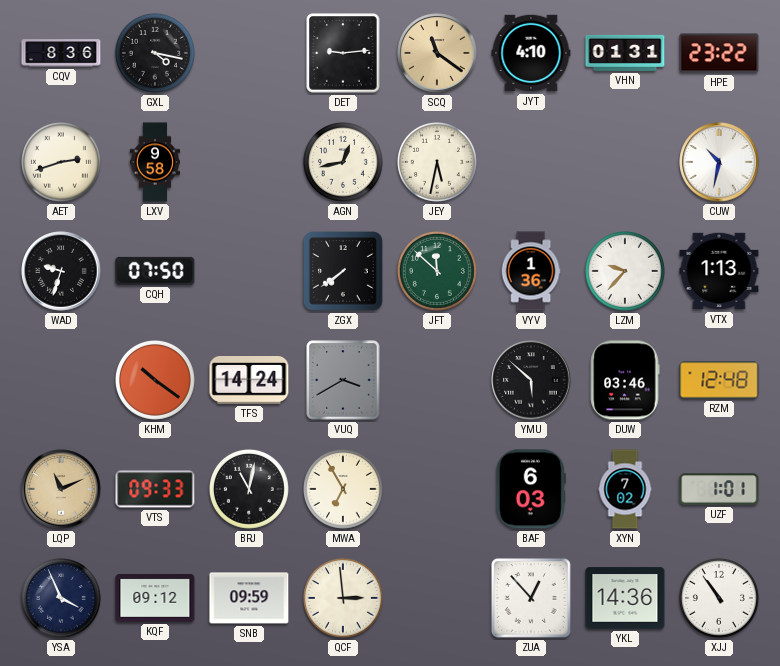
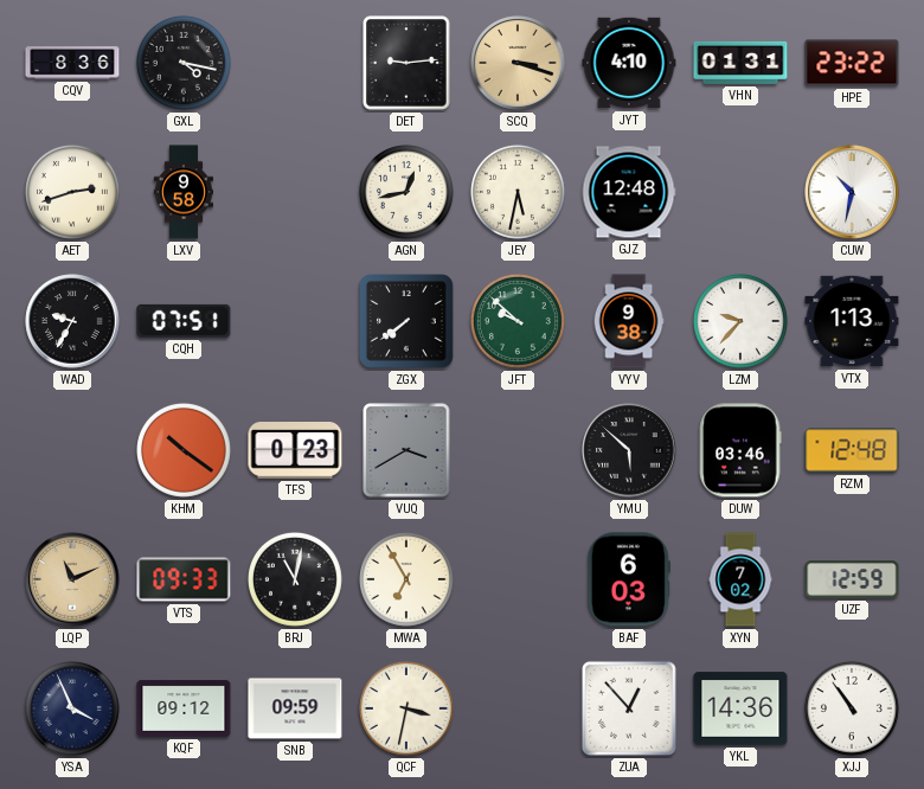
SCQ: 11:21 -> 3:18 (518, 63)
GJZ: none -> 12:48 (629, 192)
WAD: 9:33 -> 9:35 (72, 321)
CQH: 07:50 -> 07:51 (184, 321)
JFT: 11:52 -> 9:52 (518, 321)
VYV: 1:36 -> 9:38 (629, 321)
TFS: 14:24 -> 0:23 (295, 451)
UZF: 1:01 -> 12:59 (852, 579)
QCF: 2:59 -> 3:32 (406, 708)
